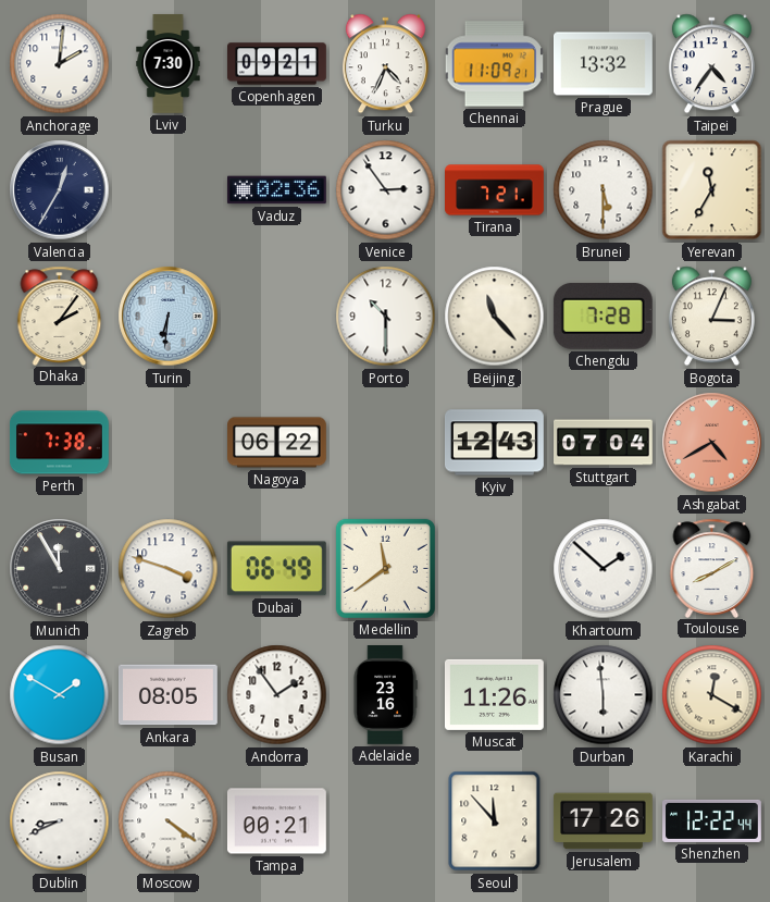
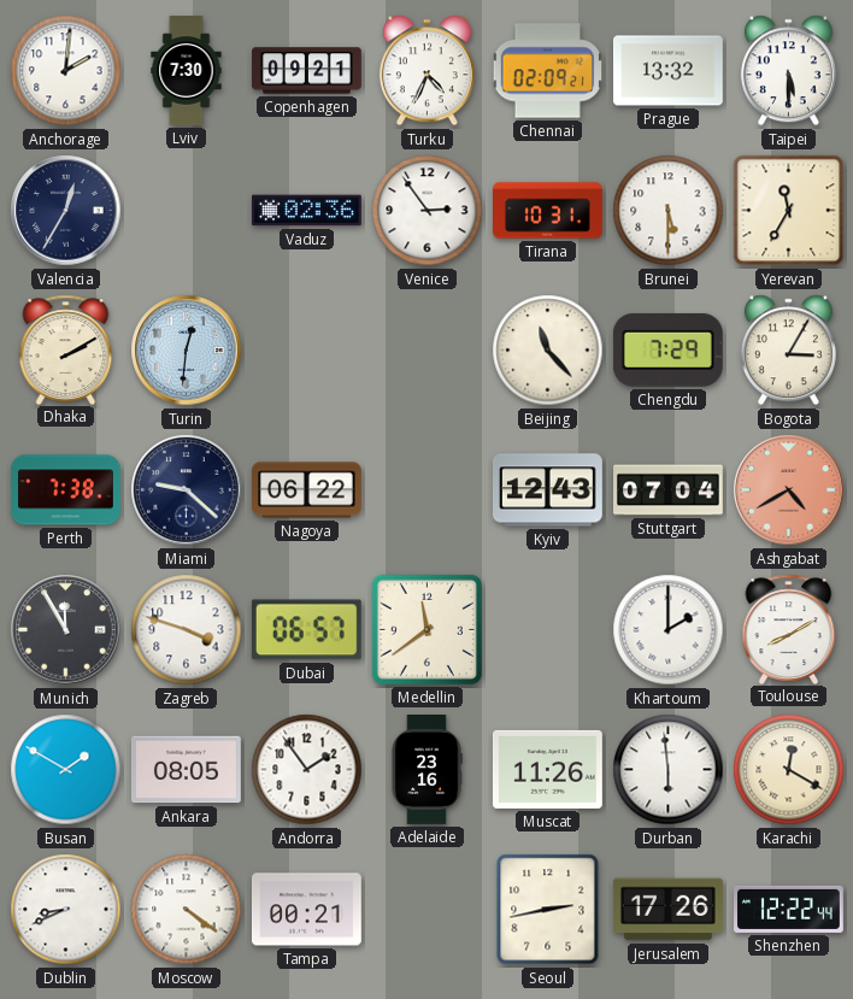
Chennai: 11:09 -> 02:09 (547, 71)
Taipei: 4:36 -> 5:30 (788, 71)
Tirana: 7:21 -> 10:31 (548, 211)
Dhaka: 2:06 -> 2:10 (66, 349)
Turin: 6:31 -> 12:31 (187, 351)
Porto: 10:30 -> none (386, 317)
Chengdu: 7:28 -> 7:29 (667, 349)
Bogota: 3:04 -> 3:05 (788, 351)
Miami: none -> 9:22 (187, 490)
Dubai: 06:49 -> 06:57 (306, 630)
Khartoum: 1:52 -> 2:00 (669, 630)
Seoul: 11:53 -> 2:43 (548, 910)
